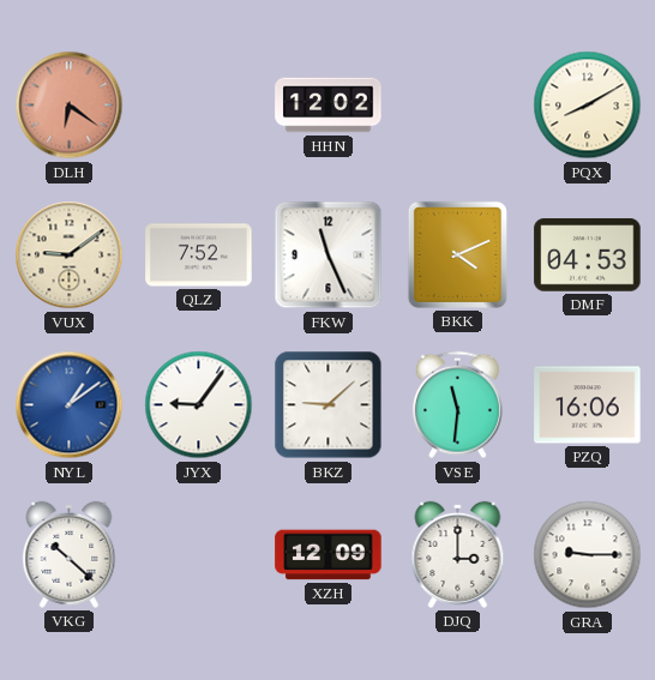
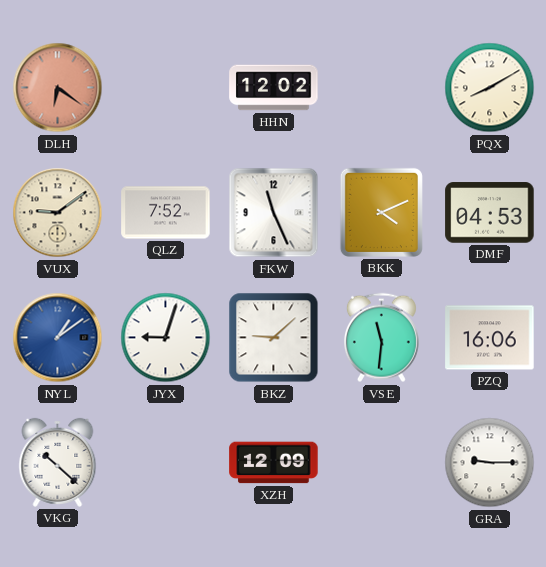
JYX: 9:06 -> 9:03 (166, 338)
DJQ: 3:00 -> none (458, 554)
